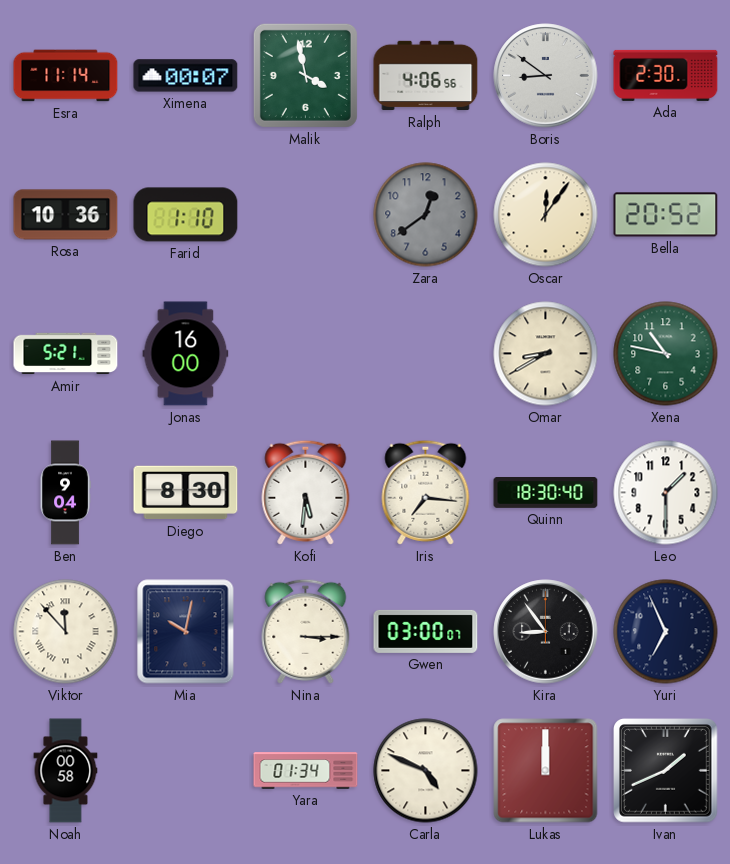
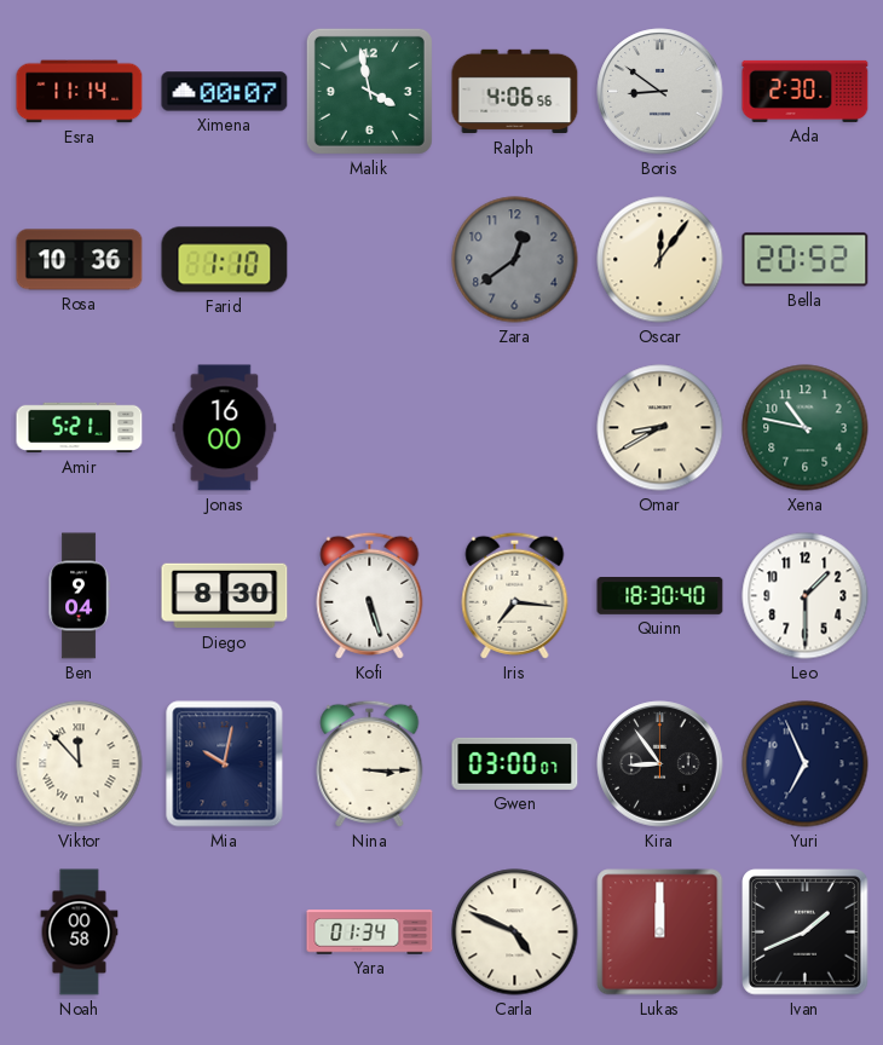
Kofi: 5:31 -> 5:27 (370, 595)
